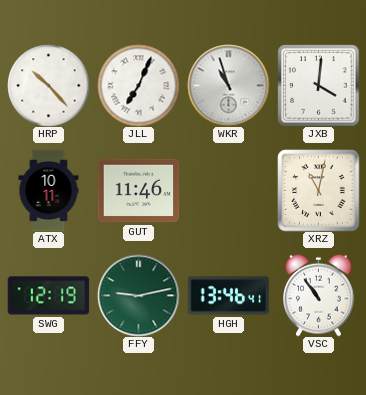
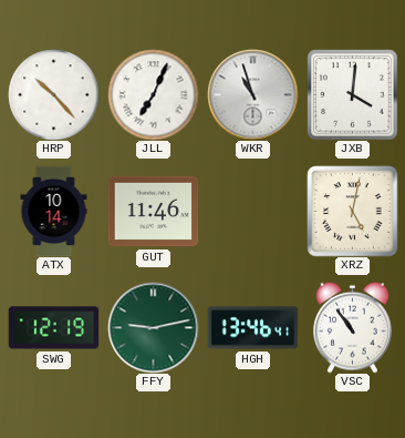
ATX: 10:11 -> 10:14 (54, 211)
XRZ: 11:02 -> 5:02 (352, 211)
